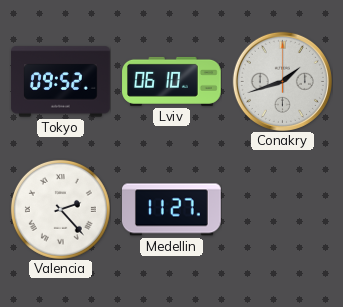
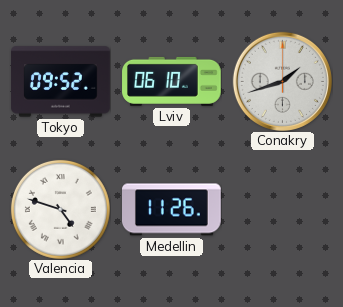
Valencia: 2:23 -> 4:48 (60, 209)
Medellin: 11:27 -> 11:26 (172, 210)
